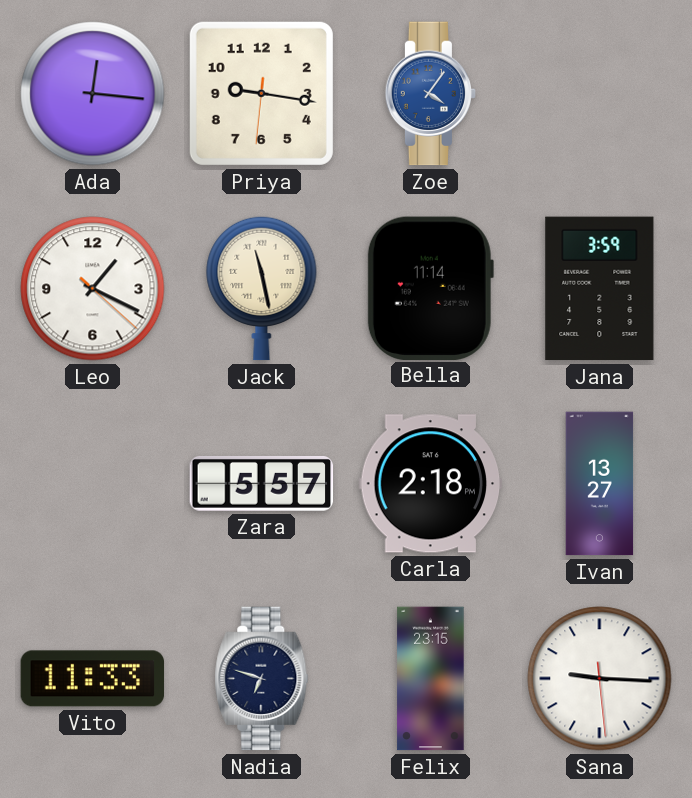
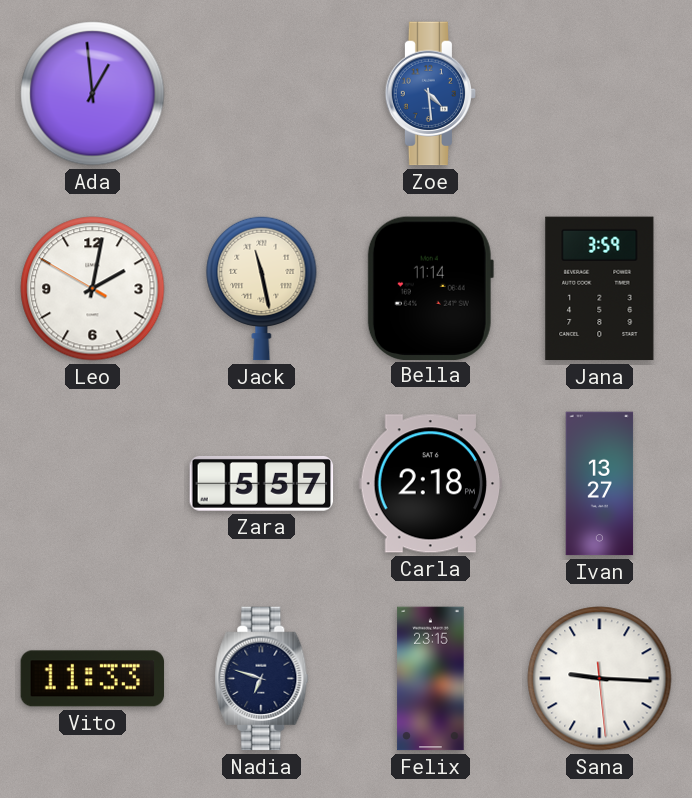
Ada: 12:16 -> 12:59 (93, 94)
Priya: 9:16 -> none (261, 93)
Zoe: 4:06 -> 4:29 (431, 94)
Leo: 1:19 -> 2:01 (93, 289)
